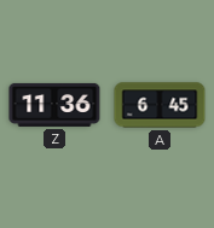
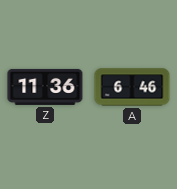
A: 6:45 -> 6:46 (132, 87)
